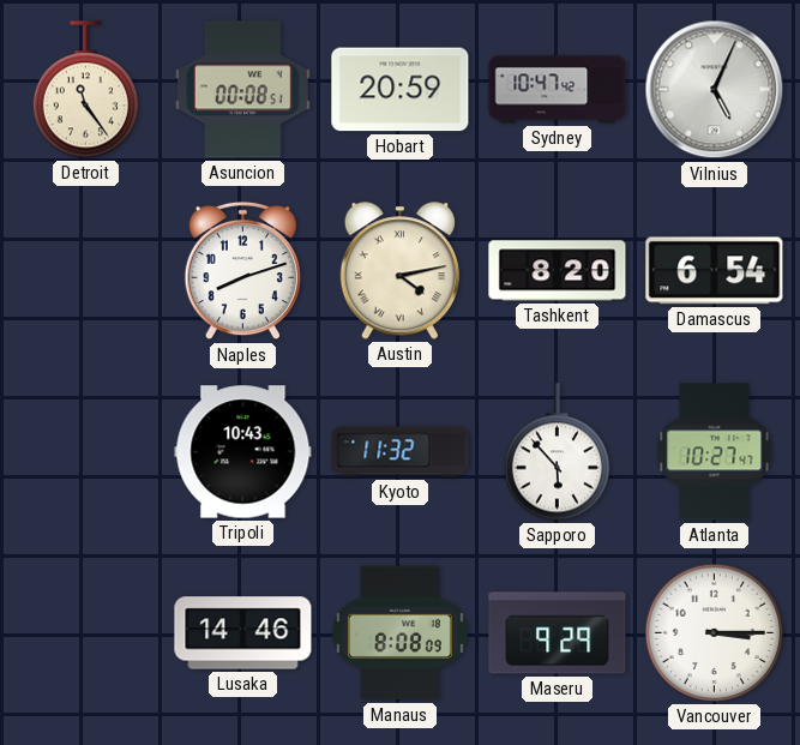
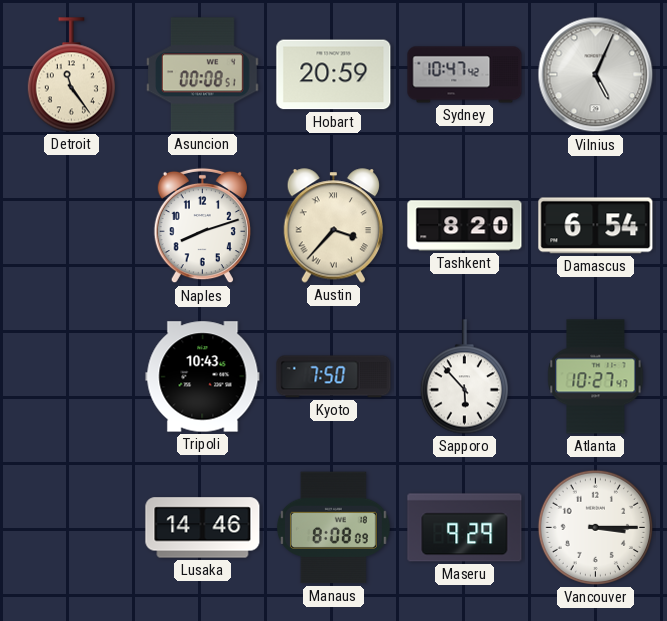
Austin: 4:13 -> 3:37 (333, 226)
Kyoto: 11:32 -> 7:50 (334, 377)
